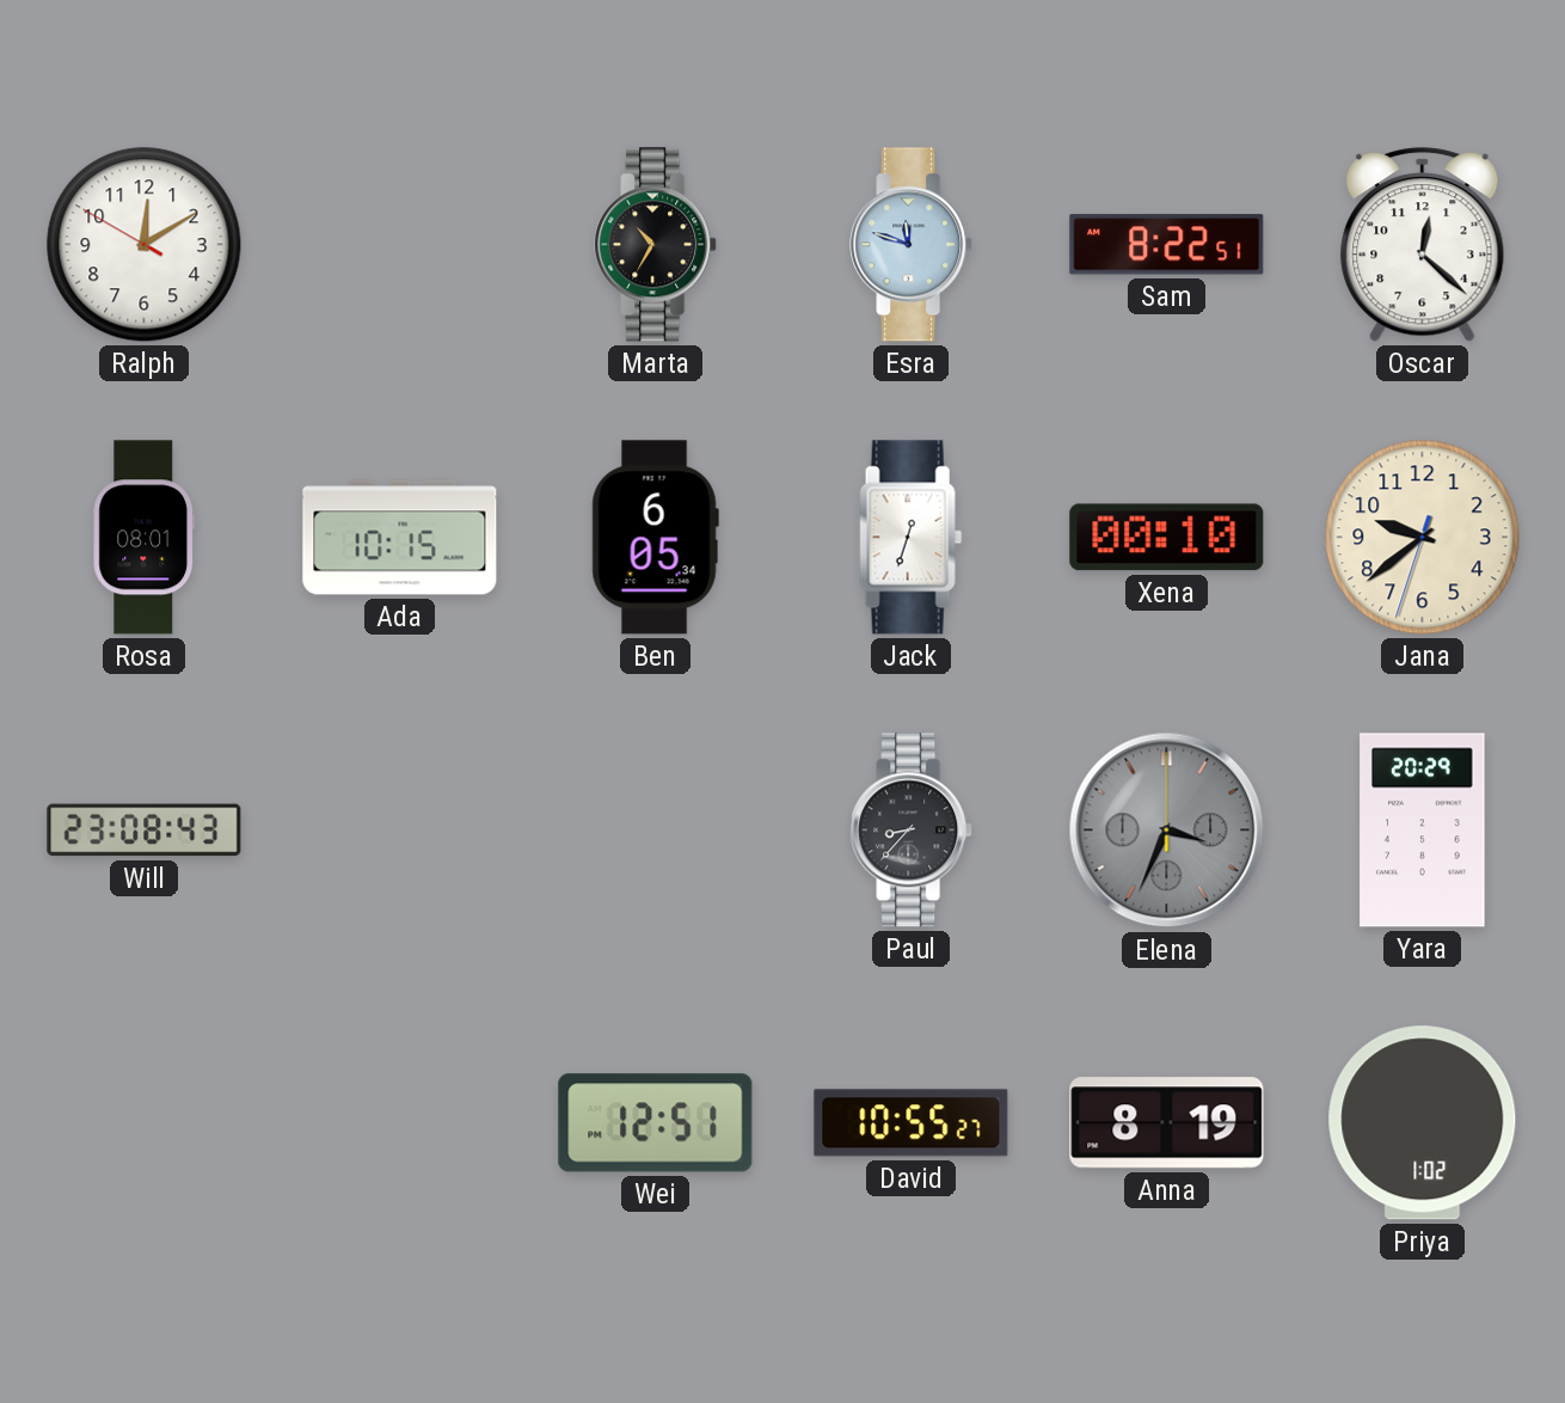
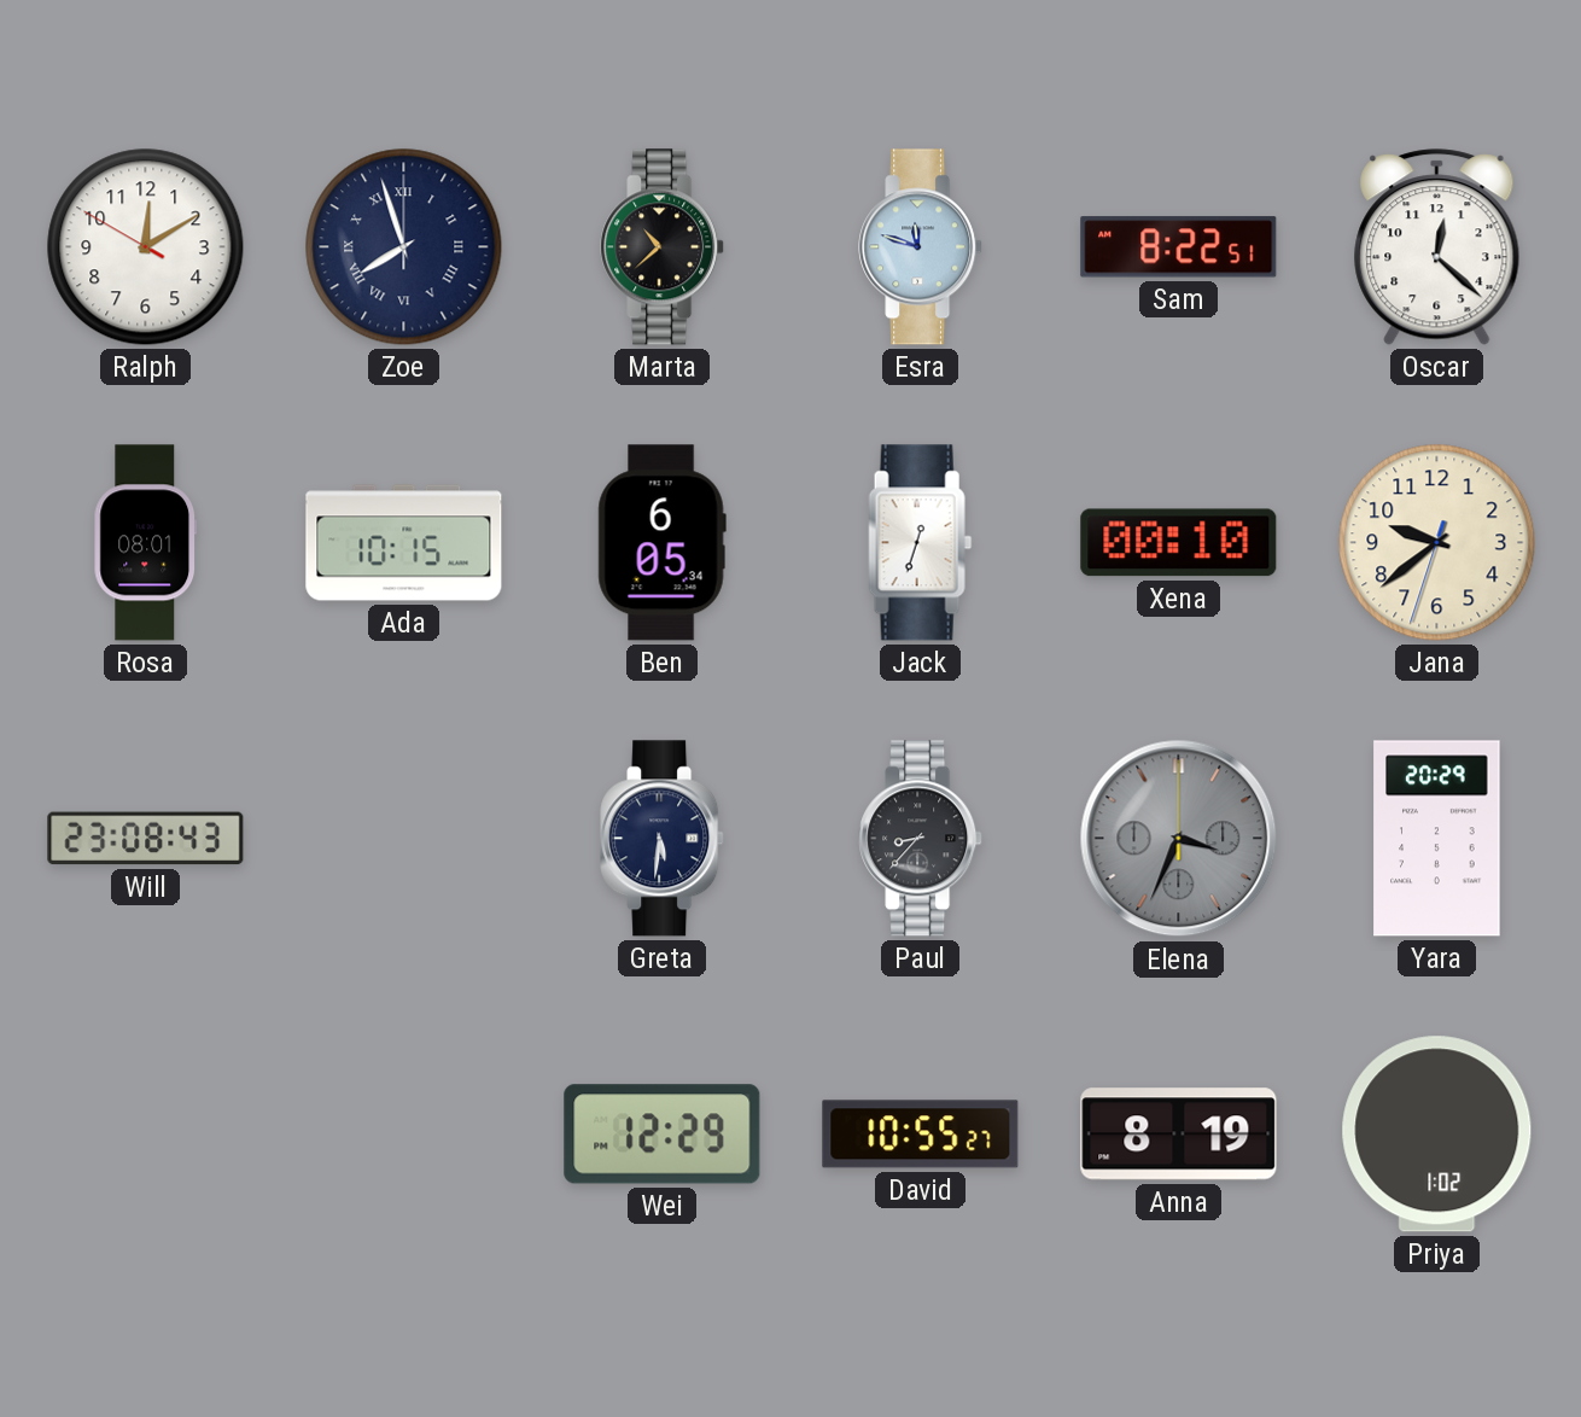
Zoe: none -> 7:57 (404, 247)
Marta: 10:35 -> 10:38 (663, 247)
Greta: none -> 5:31 (663, 839)
Wei: 12:51 -> 12:29 (663, 1135)
